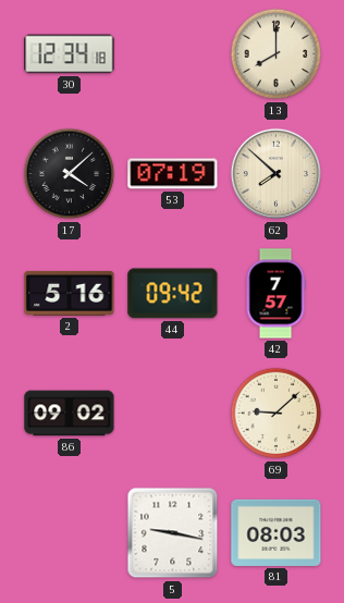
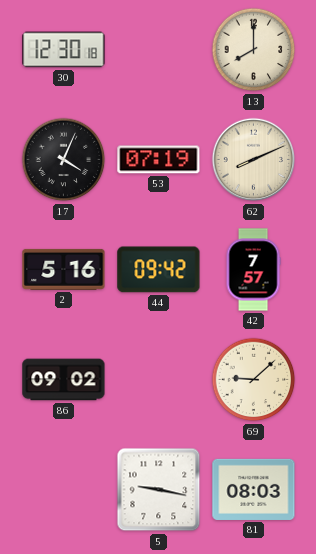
30: 12:34 -> 12:30 (64, 50)
17: 4:08 -> 4:04 (64, 160)
62: 7:52 -> 8:11 (254, 160)
